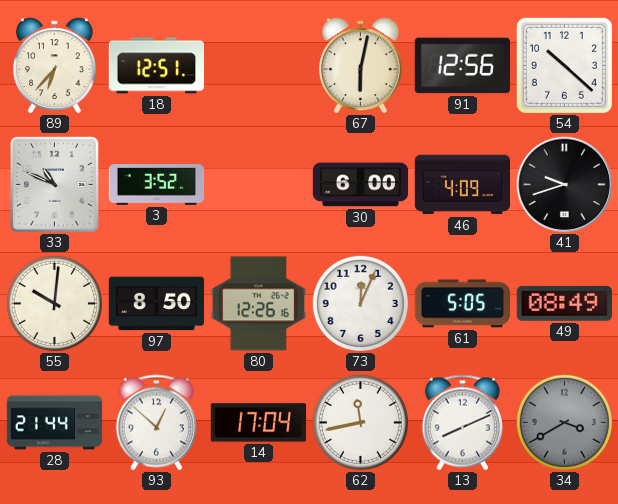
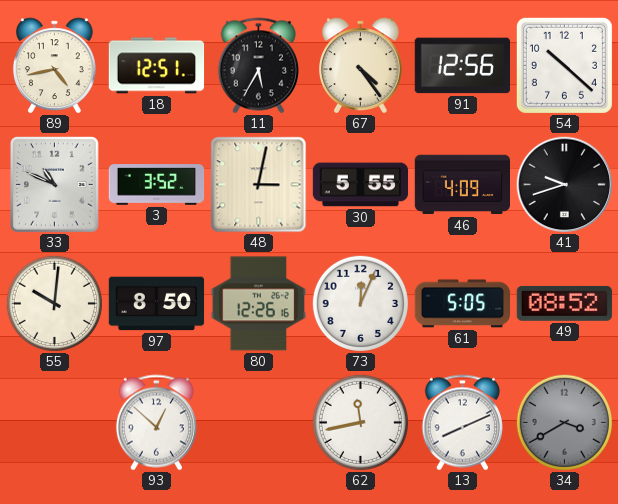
89: 6:37 -> 4:43 (54, 66)
11: none -> 5:35 (258, 66)
67: 6:02 -> 4:24 (360, 66)
48: none -> 3:02 (259, 185)
30: 6:00 -> 5:55 (361, 185)
49: 08:49 -> 08:52 (564, 303)
28: 21:44 -> none (55, 423)
14: 17:04 -> none (259, 423)
